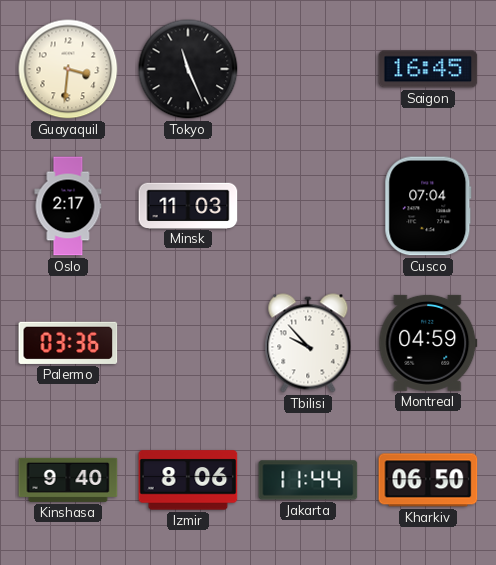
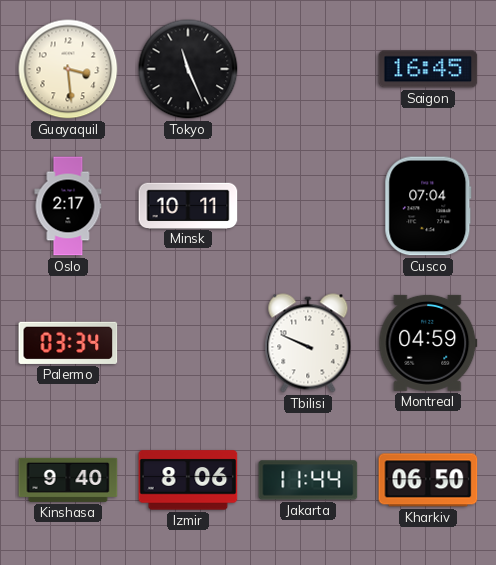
Guayaquil: 3:31 -> 3:29 (68, 69)
Minsk: 11:03 -> 10:11 (188, 205)
Palermo: 03:36 -> 03:34 (68, 343)
Tbilisi: 9:53 -> 9:49 (308, 343)
